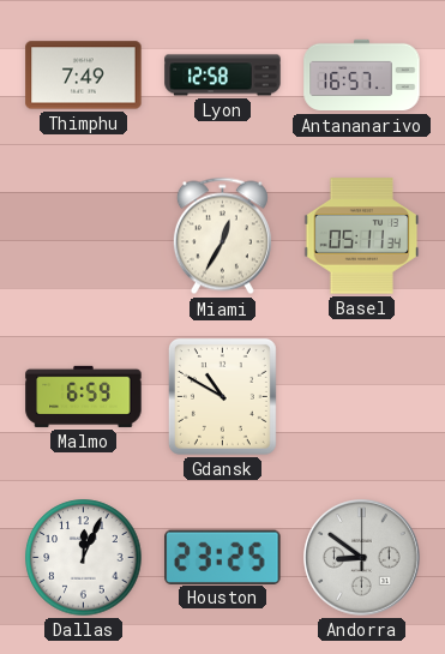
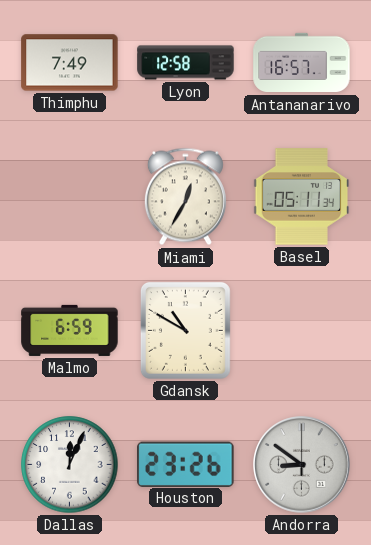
Houston: 23:25 -> 23:26 (186, 464)
